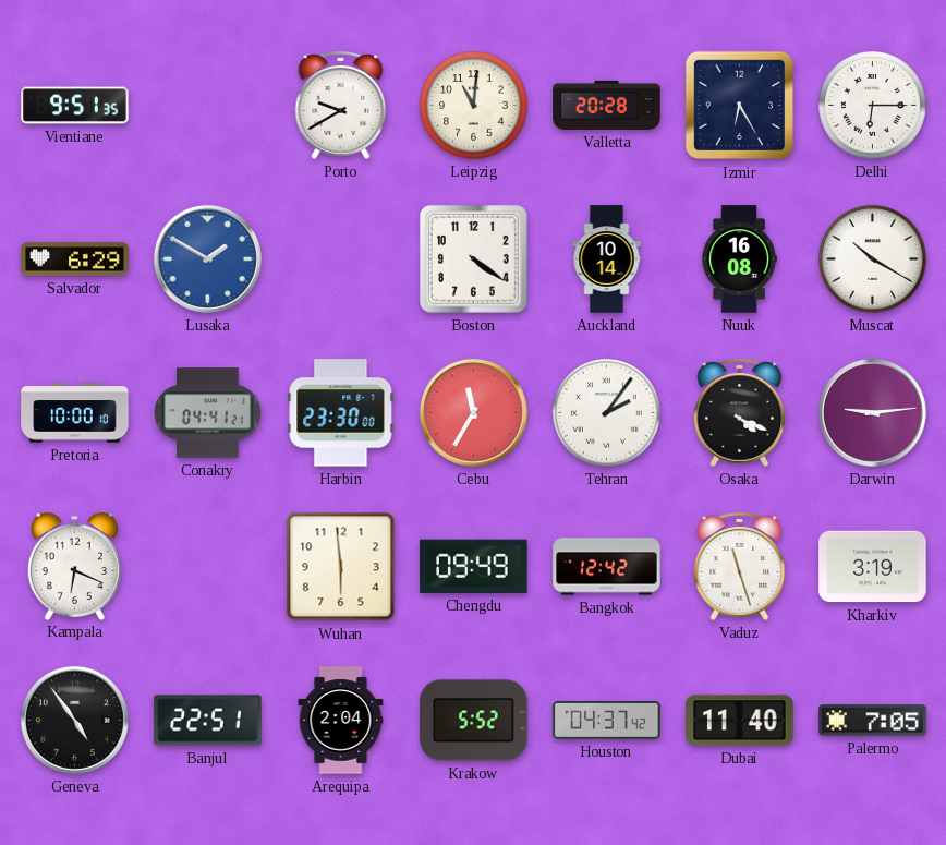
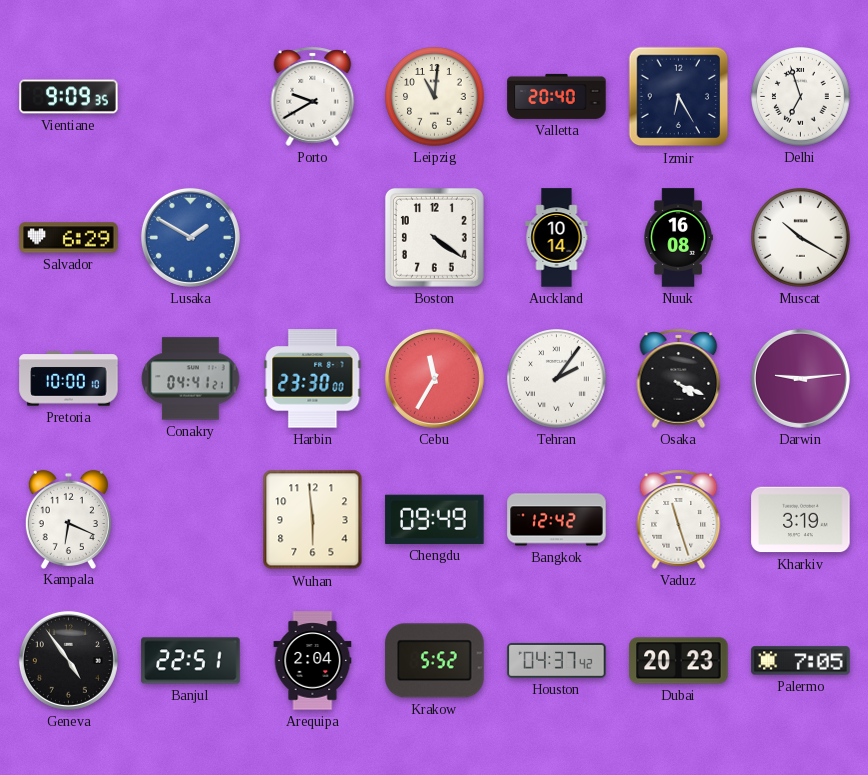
Vientiane: 9:51 -> 9:09 (69, 97)
Valletta: 20:28 -> 20:40 (557, 96)
Delhi: 6:15 -> 6:57 (801, 97)
Dubai: 11:40 -> 20:23 (679, 661)
